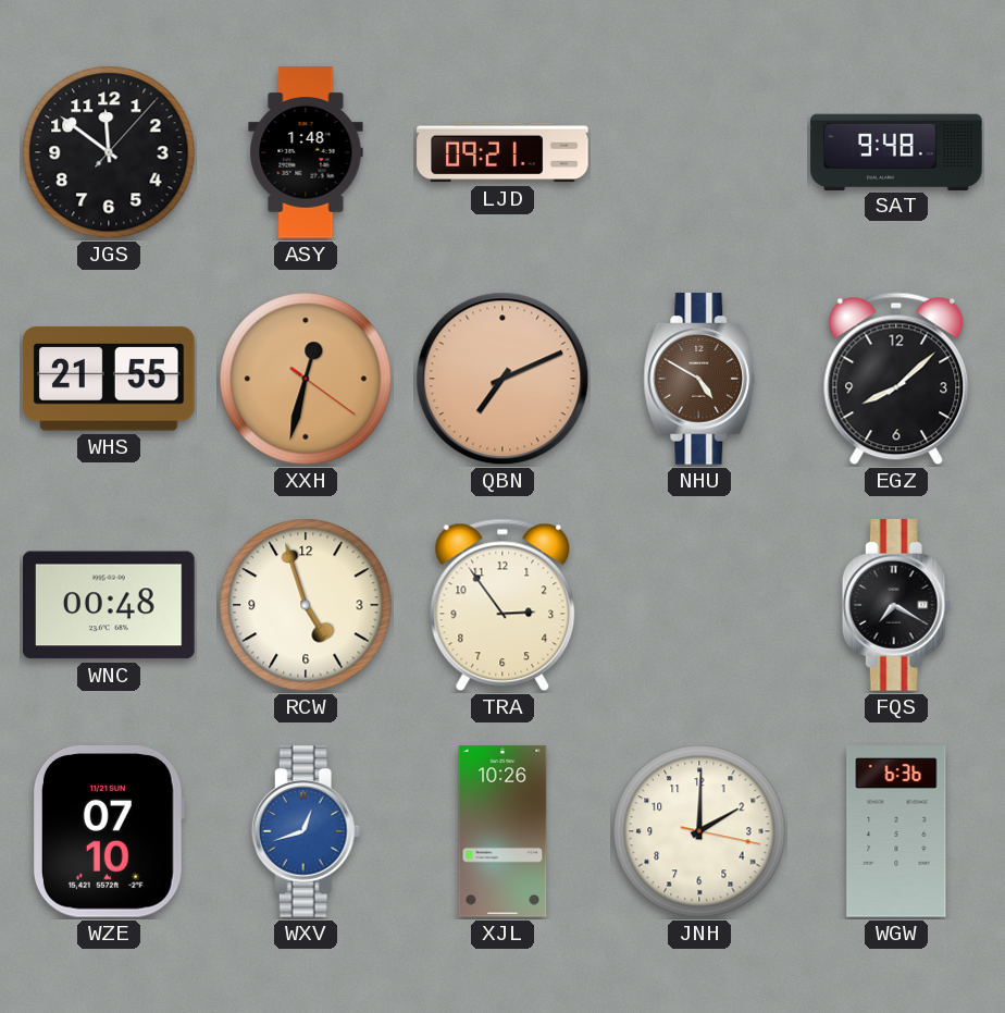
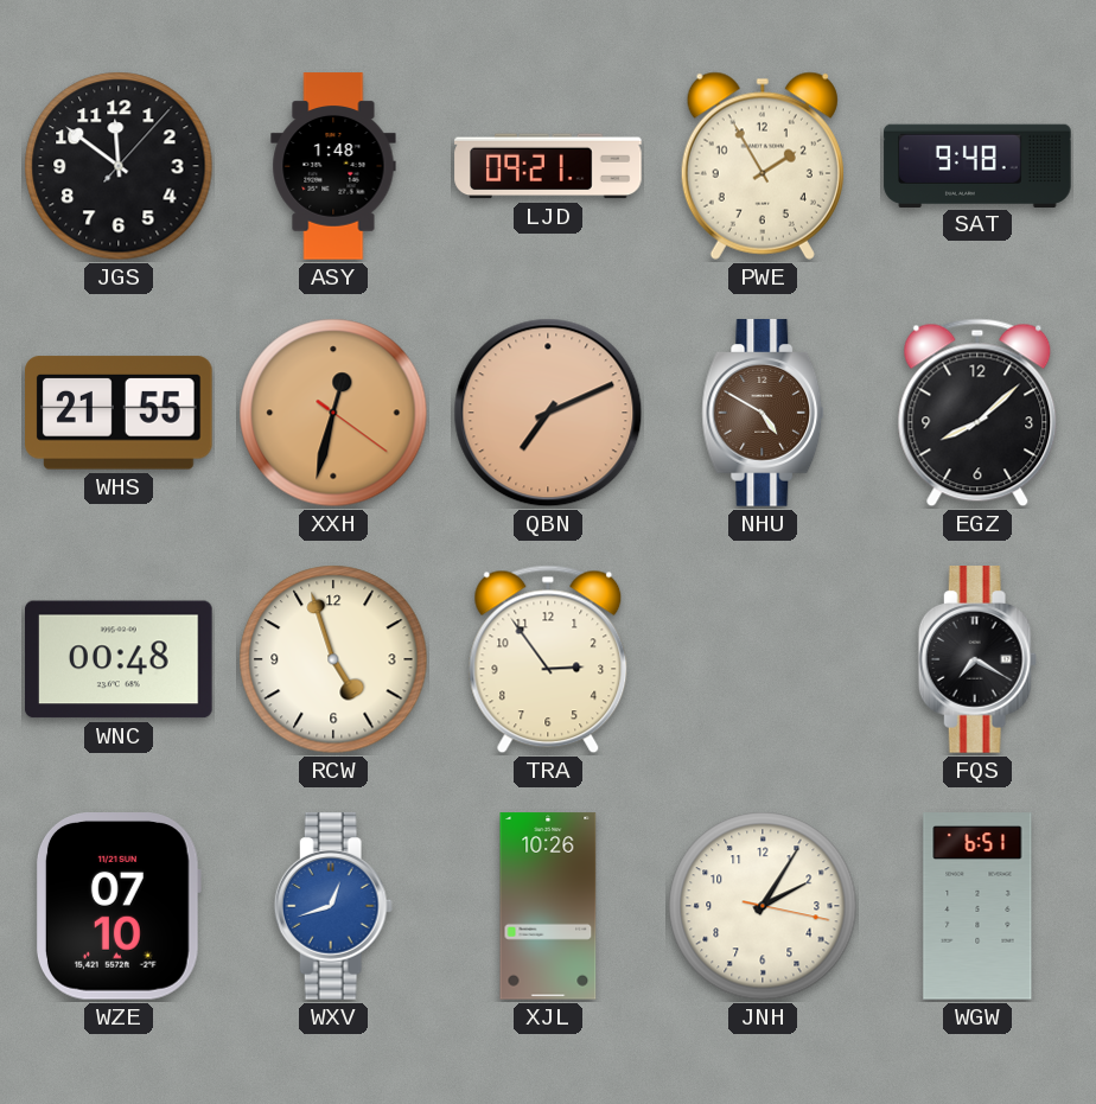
PWE: none -> 1:55 (763, 166)
JNH: 2:00 -> 2:05 (763, 906)
WGW: 6:36 -> 6:51 (977, 906)
